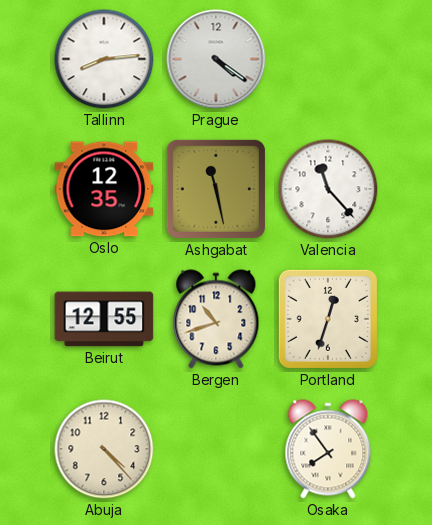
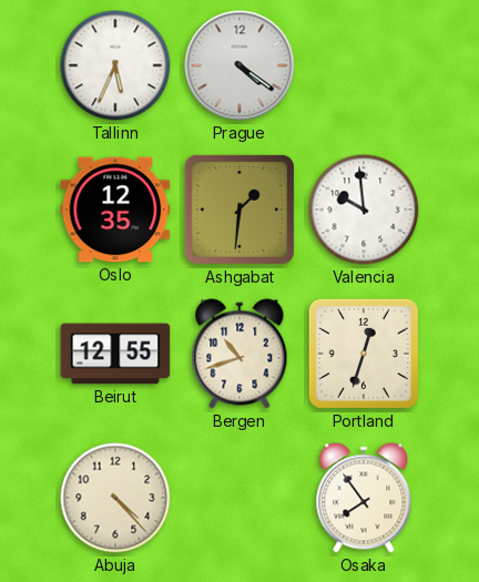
Tallinn: 8:14 -> 5:34 (115, 65)
Ashgabat: 11:28 -> 1:31 (239, 210)
Valencia: 11:23 -> 9:59 (364, 210)
